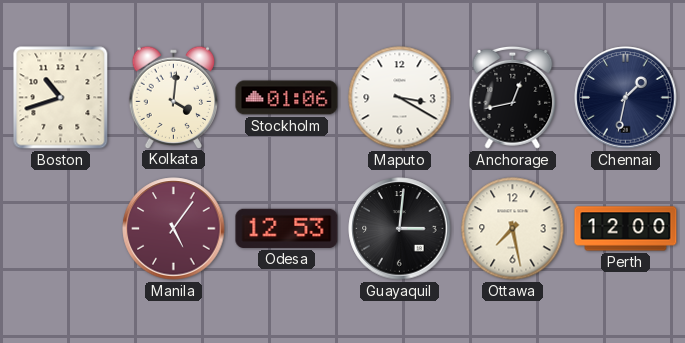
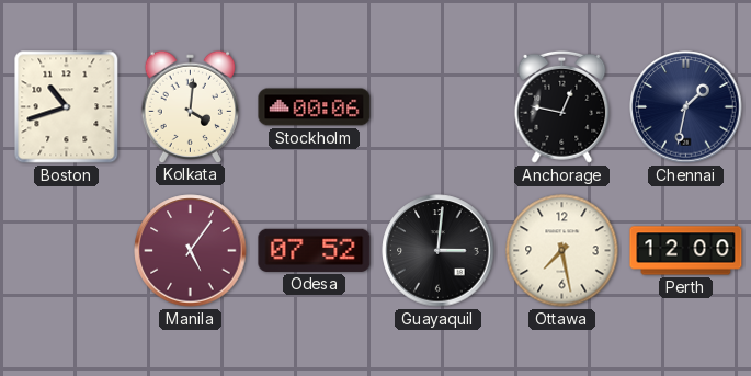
Stockholm: 01:06 -> 00:06 (315, 107)
Maputo: 3:20 -> none (400, 98)
Anchorage: 12:43 -> 12:47 (562, 106)
Odesa: 12:53 -> 07:52 (315, 250)
